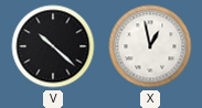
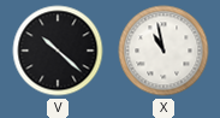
X: 12:58 -> 10:58 (163, 51)
